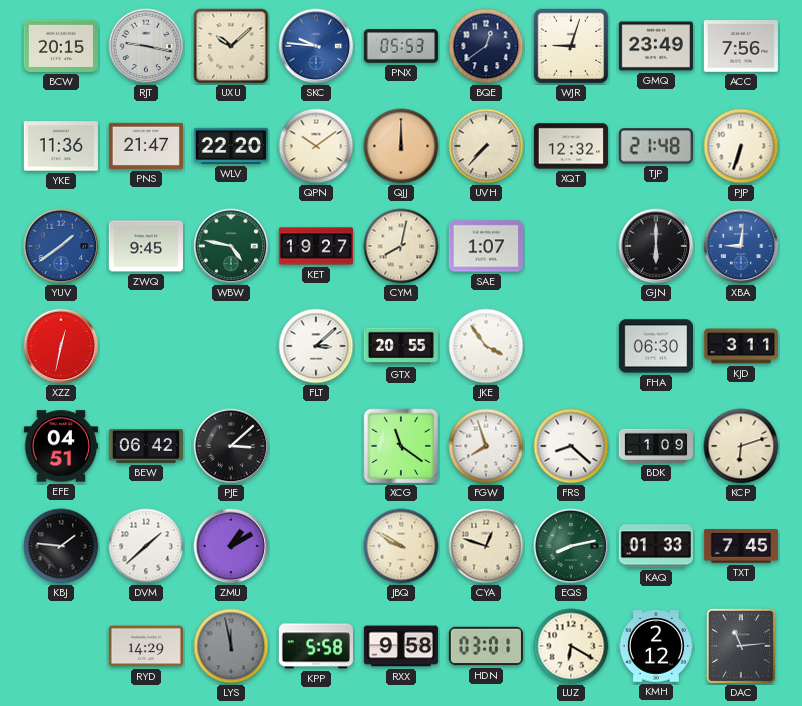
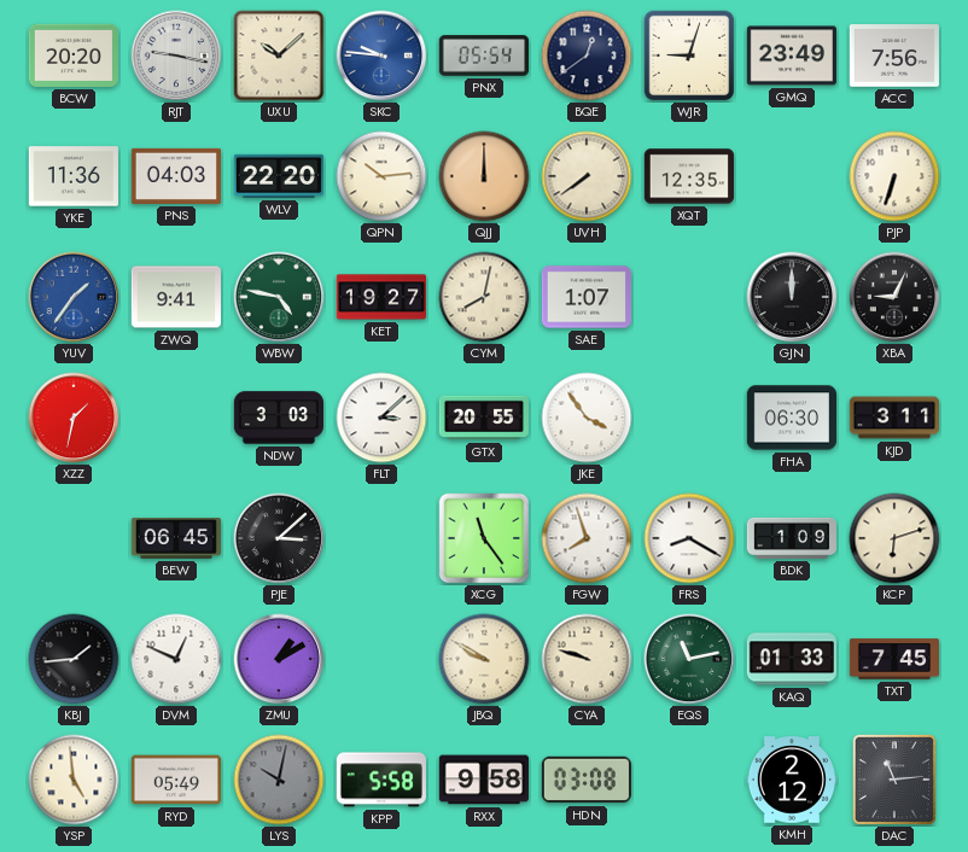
BCW: 20:15 -> 20:20 (72, 56)
PNX: 05:53 -> 05:54 (483, 56)
PNS: 21:47 -> 04:03 (175, 176)
QPN: 10:09 -> 10:14 (381, 176)
UVH: 7:37 -> 7:39 (587, 176)
XQT: 12:32 -> 12:35 (689, 176)
TJP: 21:48 -> none (656, 146)
YUV: 1:39 -> 1:36 (74, 297)
ZWQ: 9:45 -> 9:41 (176, 297)
GJN: 6:00 -> 12:00 (792, 297)
XBA: 9:01 -> 9:04 (894, 297)
XBA dial: blue -> black (894, 297)
XZZ: 12:32 -> 1:32 (74, 418)
NDW: none -> 3:03 (278, 418)
EFE: 04:51 -> none (60, 446)
BEW: 06:42 -> 06:45 (175, 538)
XCG: 11:21 -> 11:24 (484, 538)
FRS: 8:22 -> 8:20 (689, 538)
KBJ: 1:46 -> 1:44 (74, 659)
DVM: 1:38 -> 12:49 (176, 659)
CYA: 12:48 -> 9:48 (587, 659)
EQS: 8:13 -> 11:13 (689, 659)
YSP: none -> 4:59 (74, 780)
RYD: 14:29 -> 05:49 (176, 780)
LYS: 11:58 -> 10:02 (279, 780)
HDN: 03:01 -> 03:08 (587, 780)
LUZ: 6:20 -> none (571, 646)
